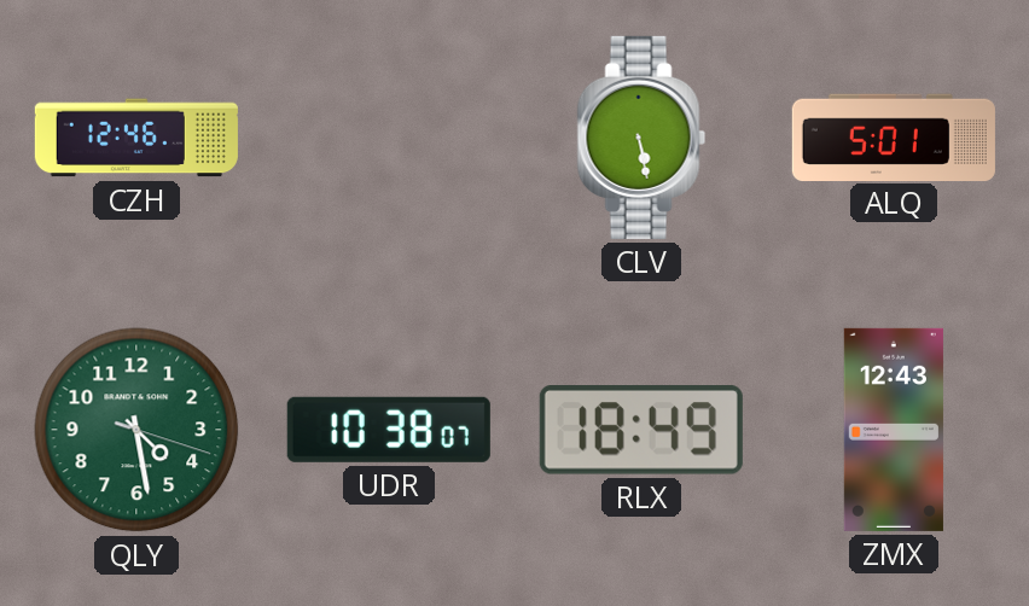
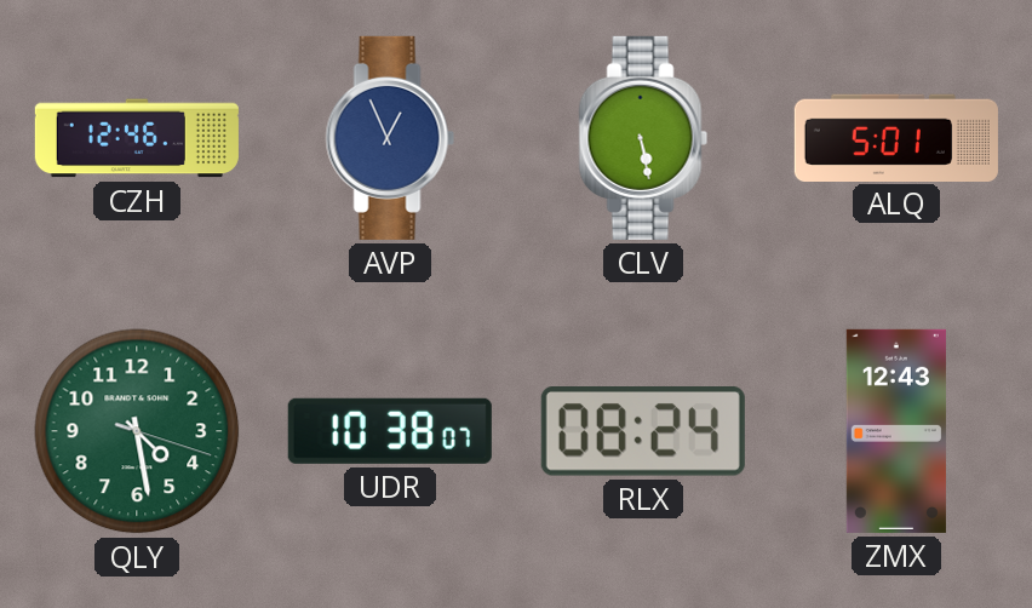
AVP: none -> 12:56 (390, 138)
RLX: 18:49 -> 08:24 (643, 431)
